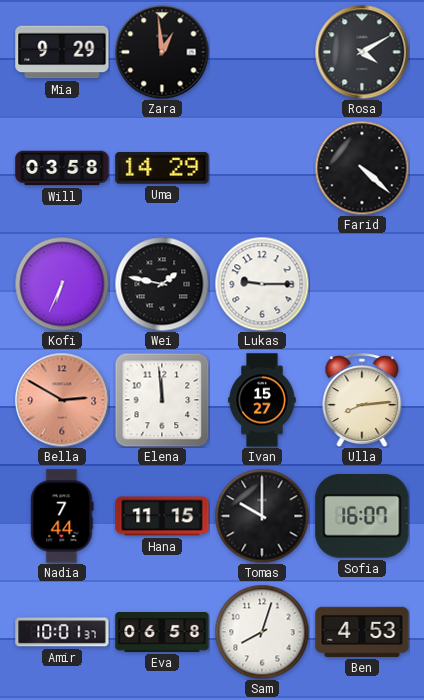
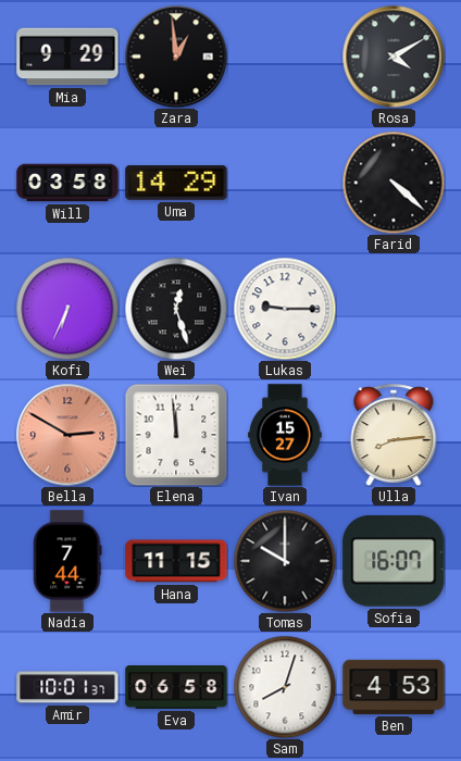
Wei: 1:47 -> 12:27 (176, 309)
